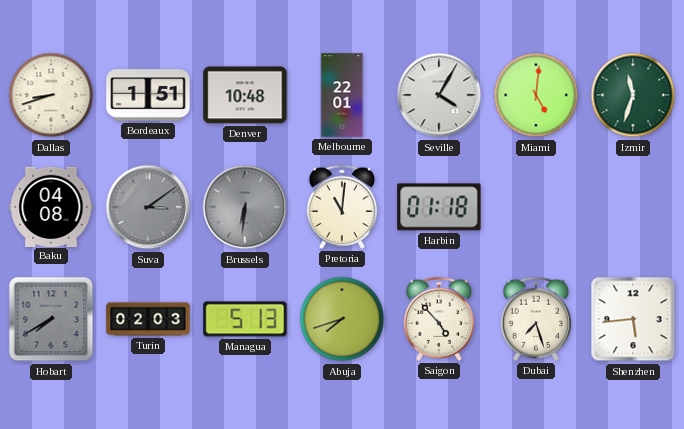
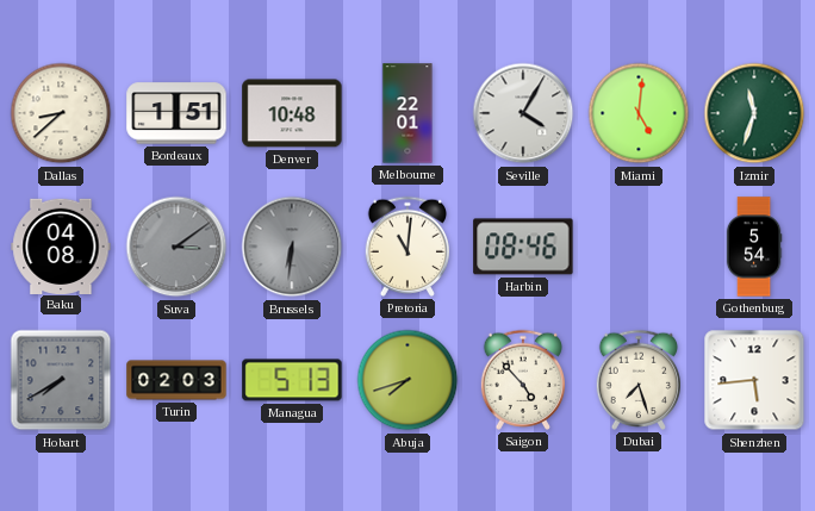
Dallas: 8:42 -> 8:38 (61, 113)
Harbin: 01:18 -> 08:46 (523, 247)
Gothenburg: none -> 5:54 (754, 247)
